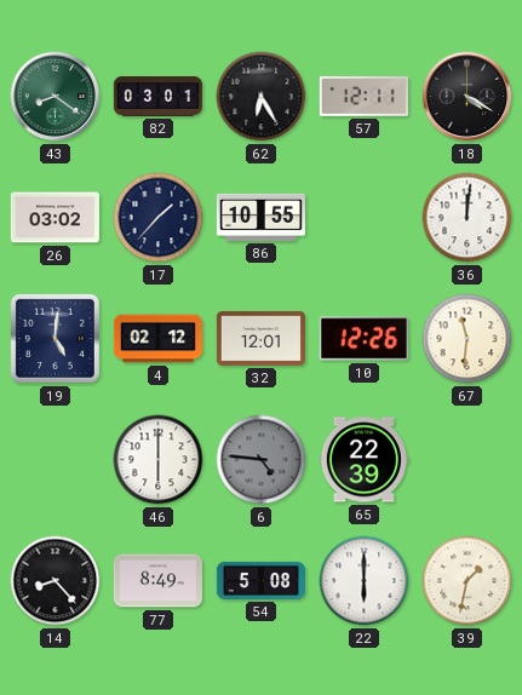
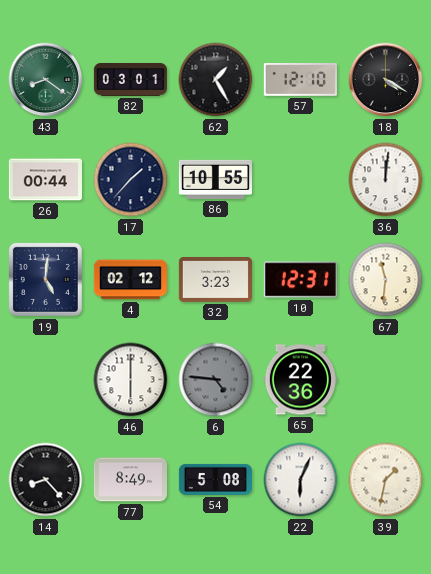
62: 6:25 -> 1:25 (216, 80)
57: 12:11 -> 12:10 (300, 80)
26: 03:02 -> 00:44 (45, 180)
32: 12:01 -> 3:23 (215, 279)
10: 12:26 -> 12:31 (300, 280)
65: 22:39 -> 22:36 (300, 380)
22: 6:00 -> 6:04 (301, 480)
